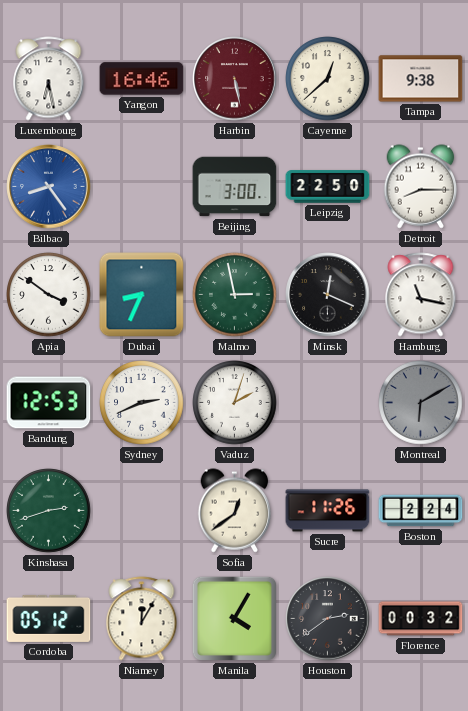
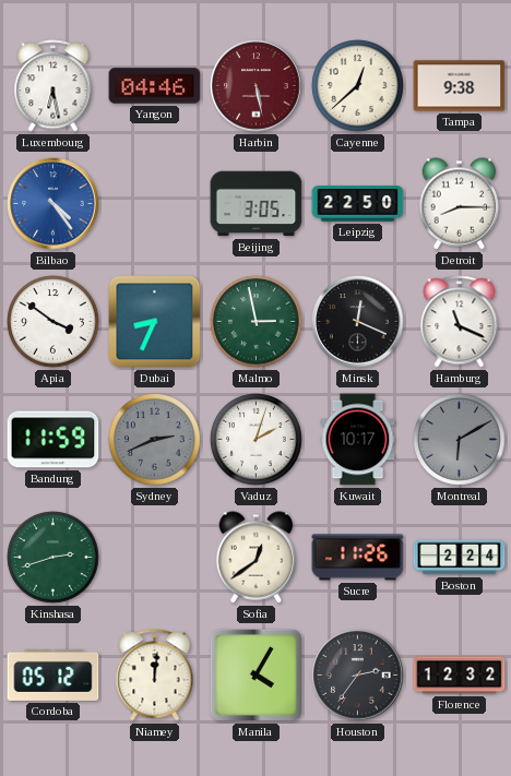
Yangon: 16:46 -> 04:46 (155, 86)
Bilbao: 8:24 -> 4:24 (54, 204)
Beijing: 3:00 -> 3:05 (257, 204)
Hamburg: 11:17 -> 11:19 (460, 322)
Bandung: 12:53 -> 11:59 (54, 440)
Sydney dial: white -> grey (155, 440)
Kuwait: none -> 10:17 (358, 440)
Niamey: 12:05 -> 12:01 (155, 676)
Houston: 2:39 -> 2:36 (358, 676)
Florence: 00:32 -> 12:32 (460, 676)
